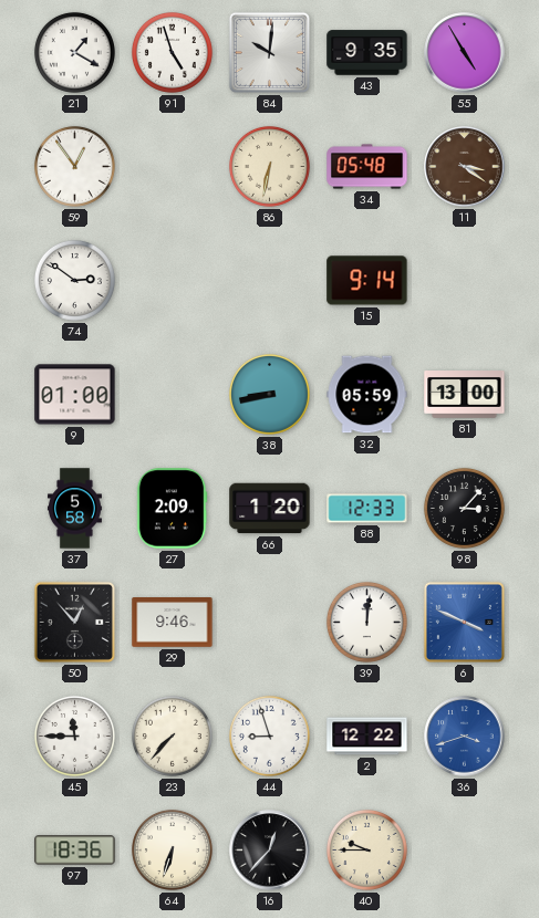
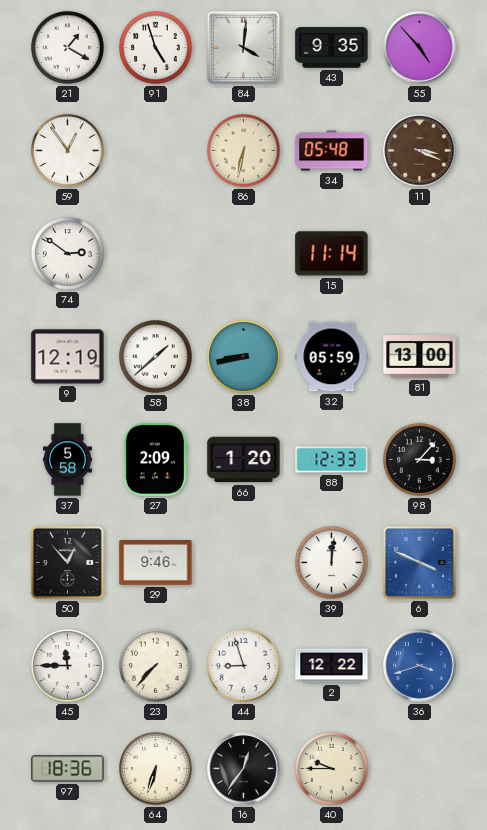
84: 10:01 -> 4:01 (243, 47)
55: 4:55 -> 4:53 (420, 48)
11: 3:21 -> 3:19 (420, 151)
15: 9:14 -> 11:14 (332, 254)
9: 01:00 -> 12:19 (68, 357)
58: none -> 1:38 (155, 356)
16: 12:37 -> 12:36 (244, 769)
